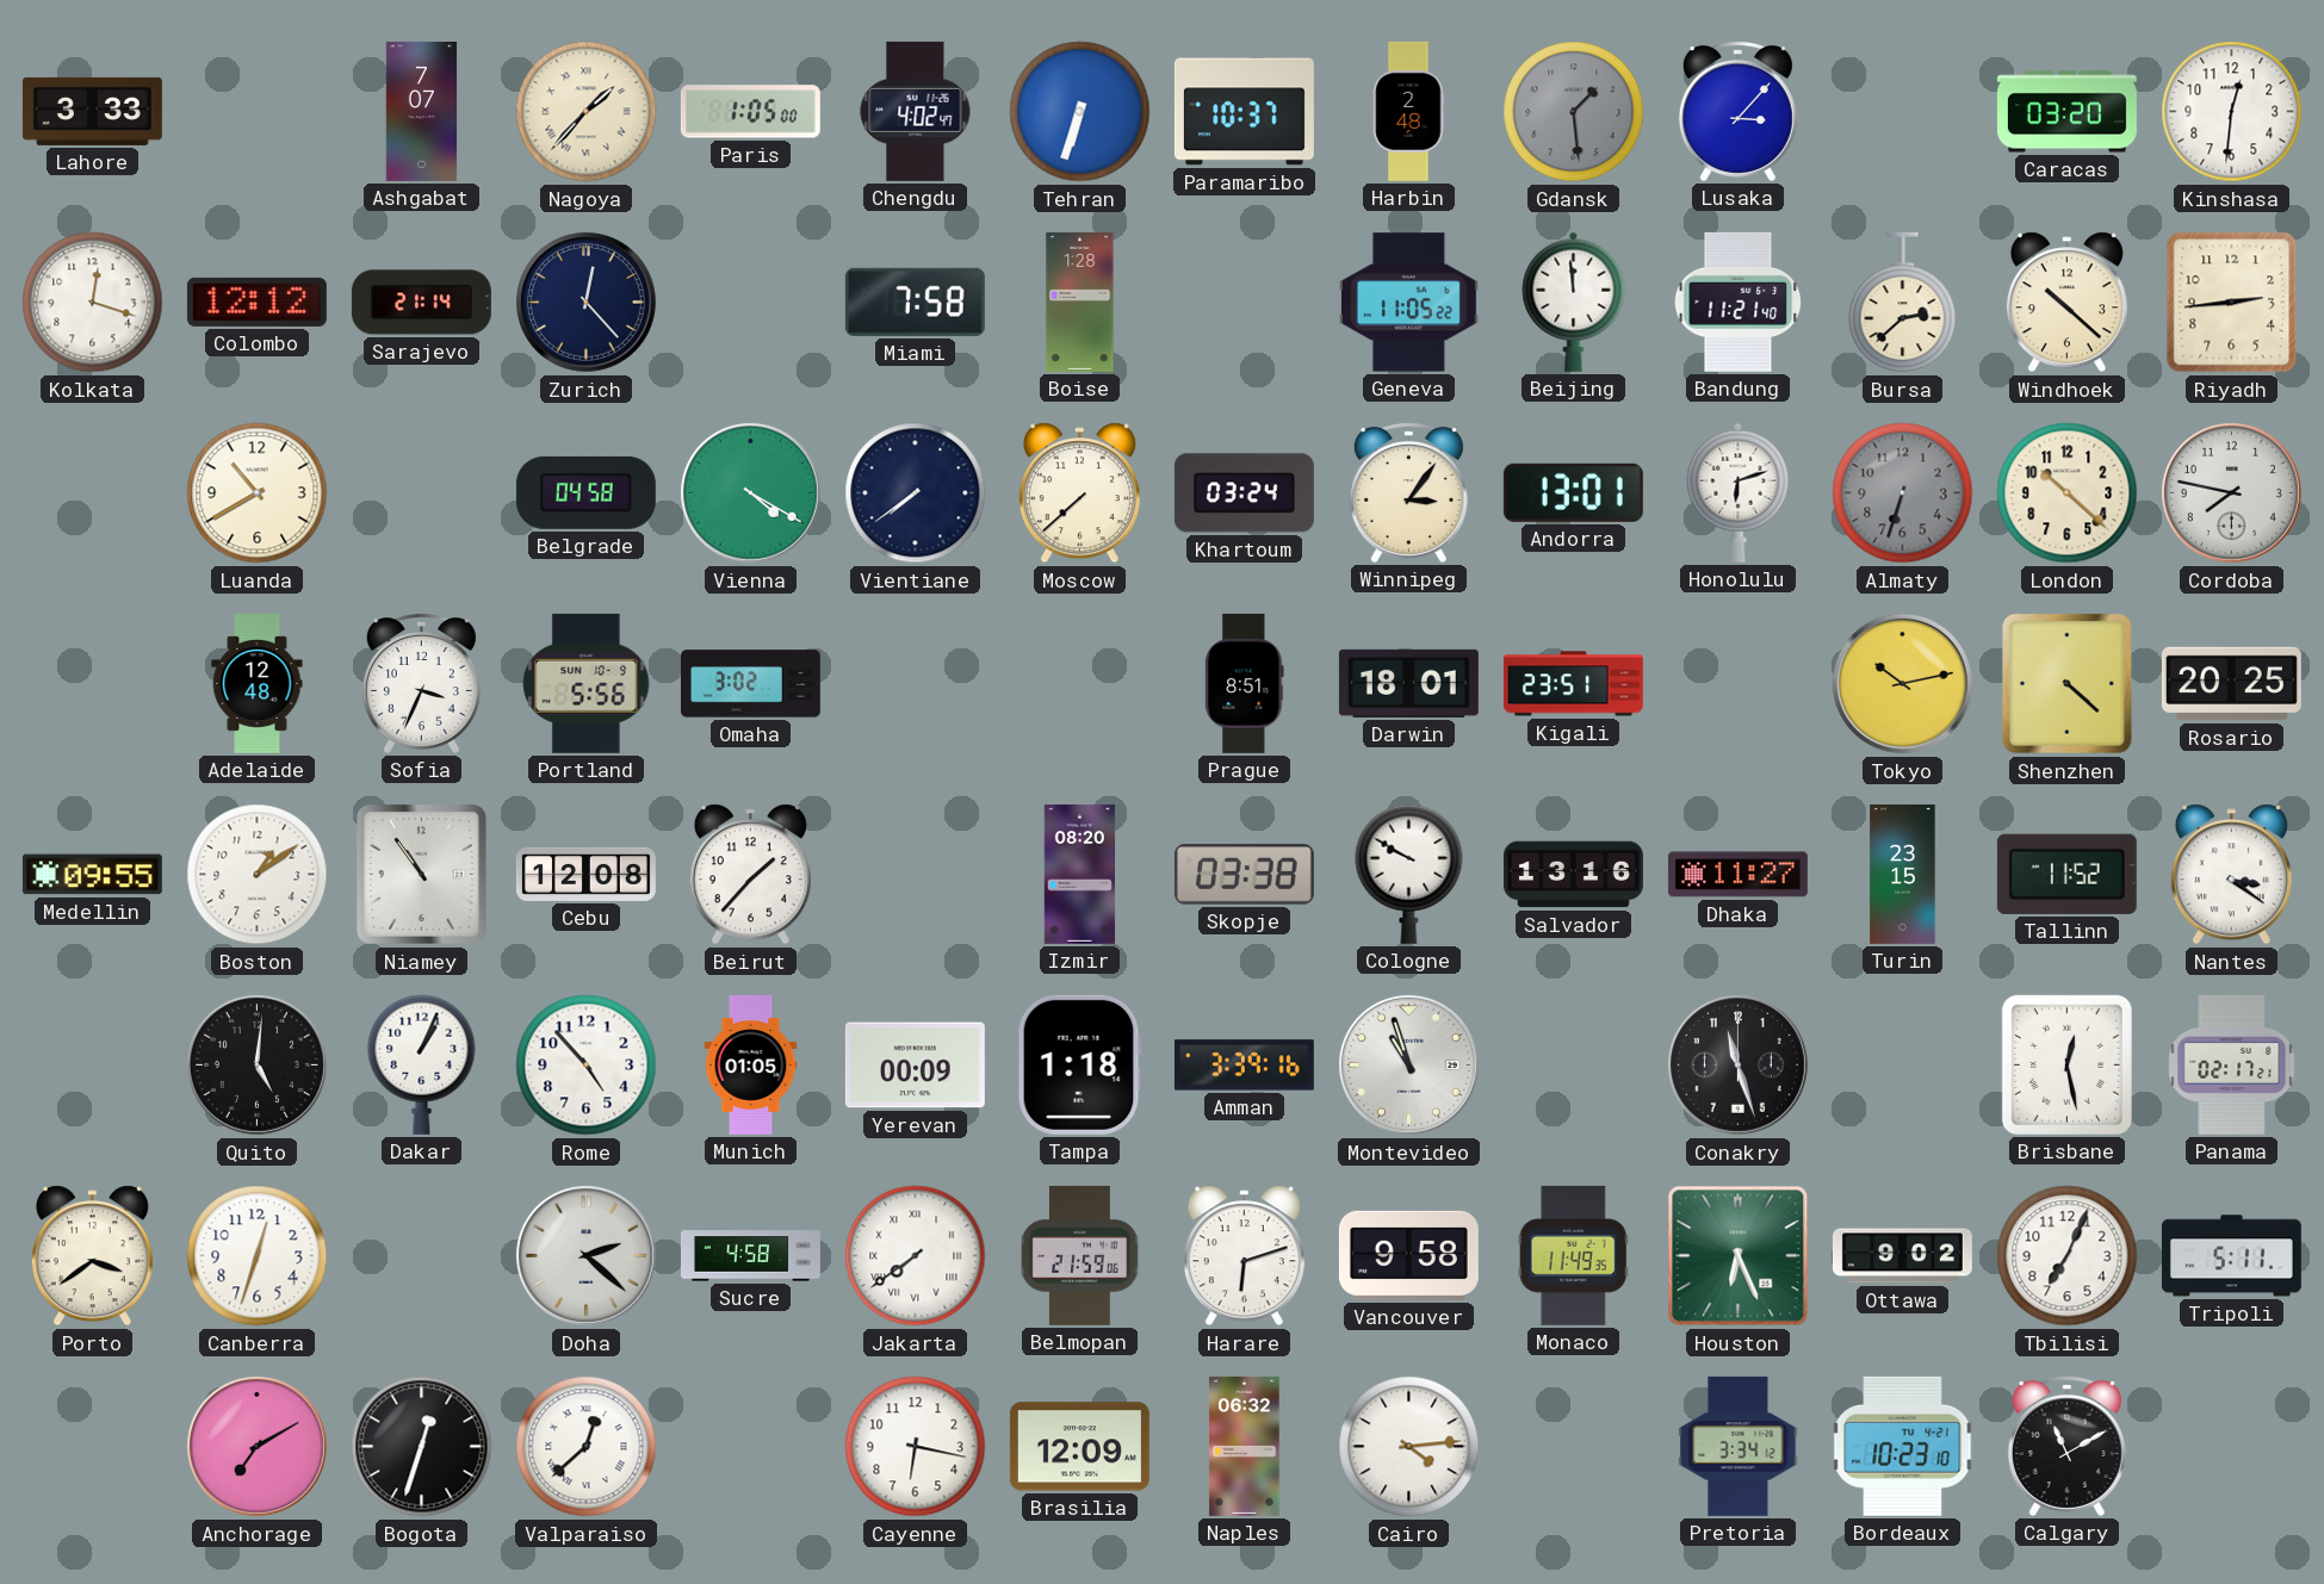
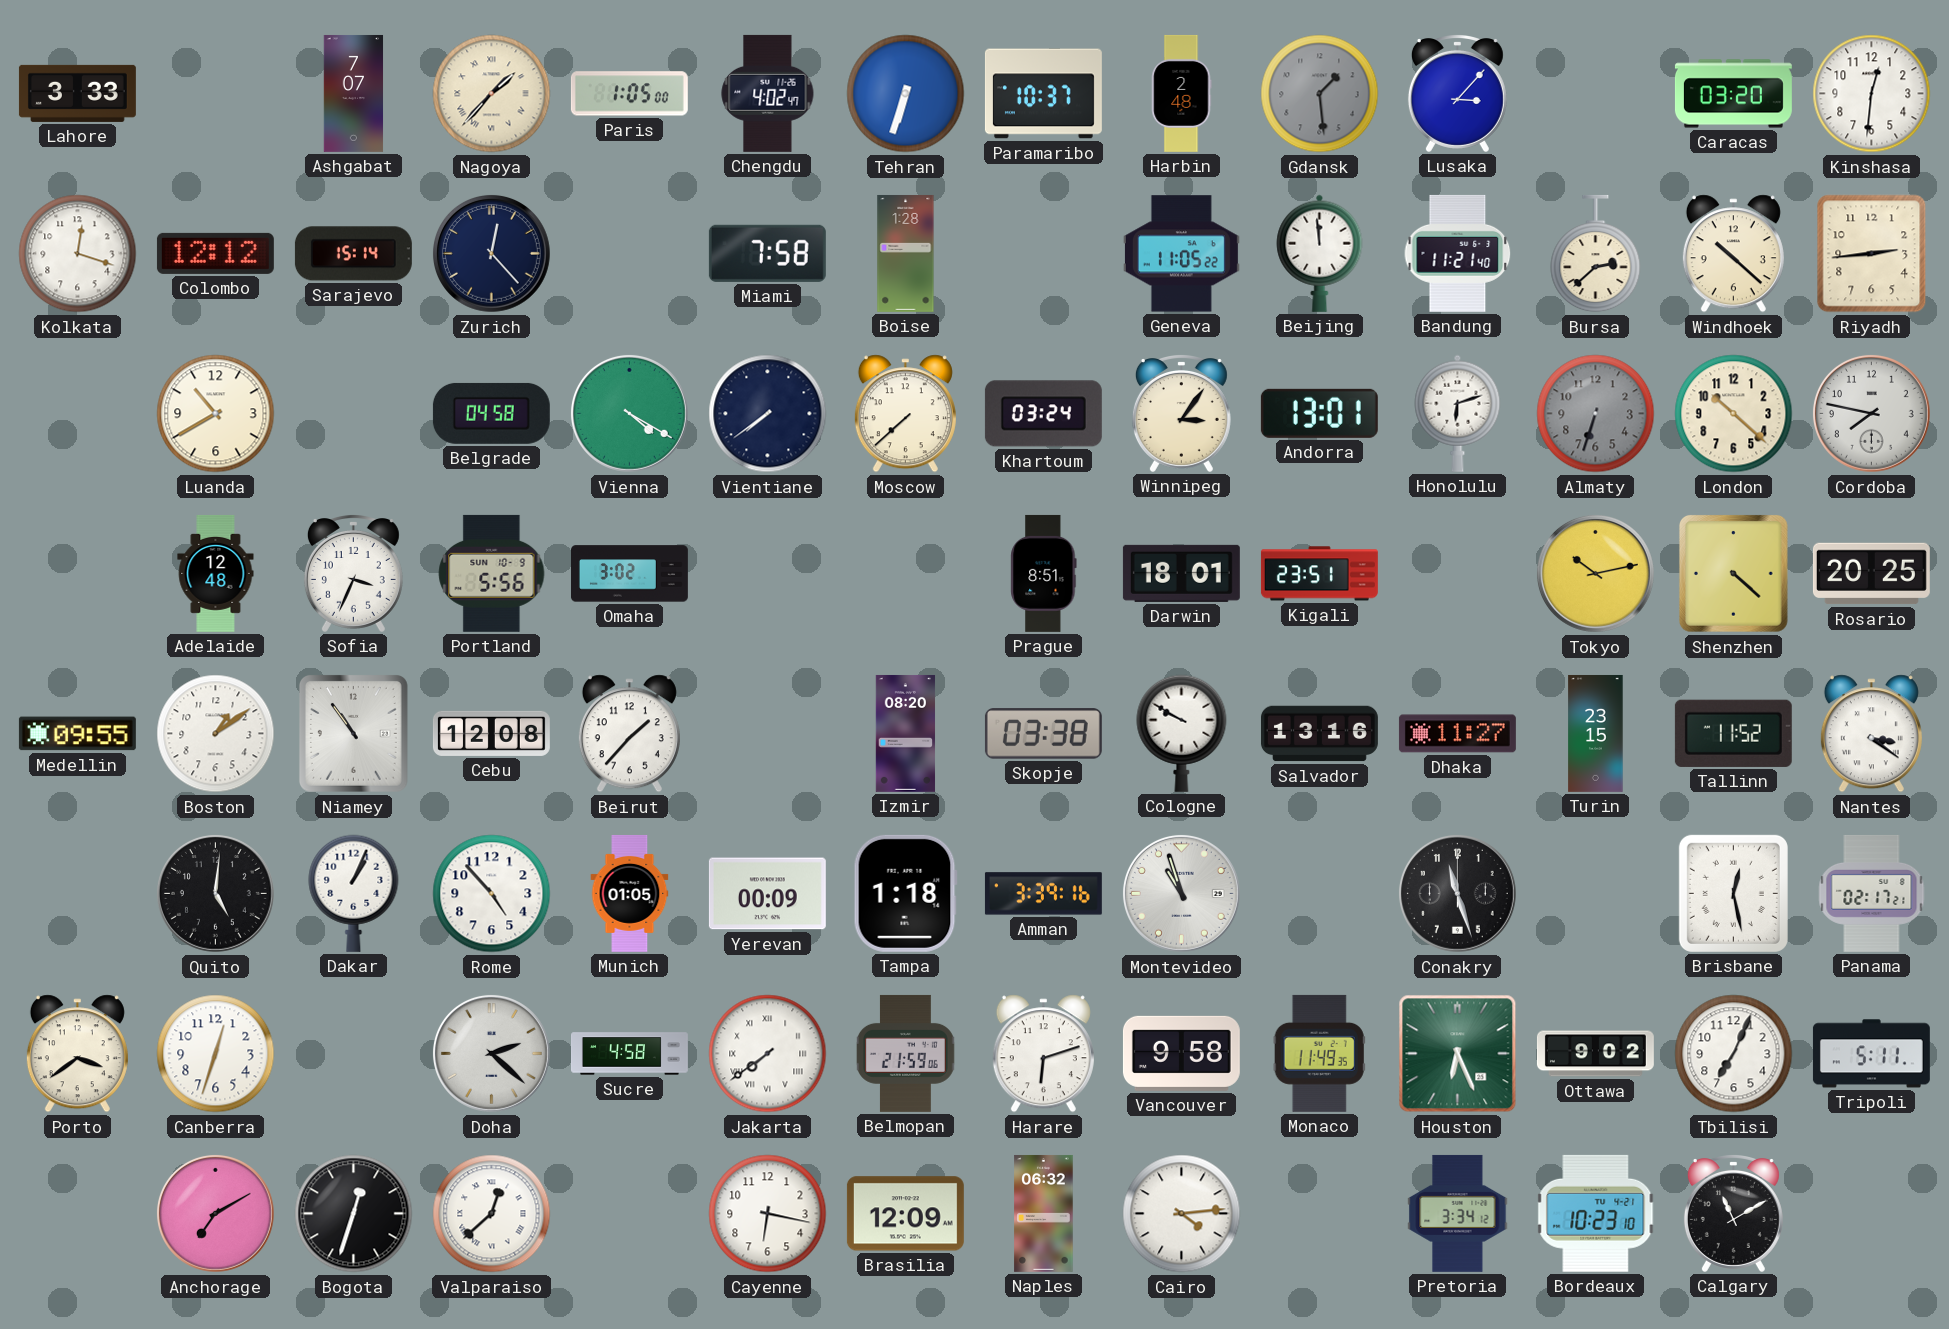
Sarajevo: 21:14 -> 15:14 (353, 254)
